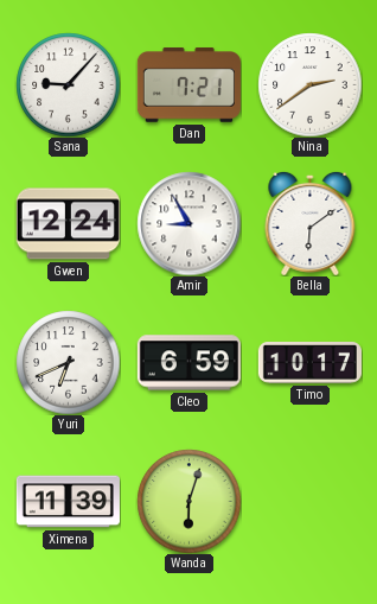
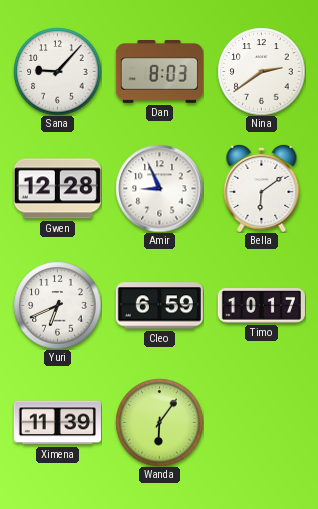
Dan: 7:21 -> 8:03 (159, 72)
Gwen: 12:24 -> 12:28 (57, 189)
Amir: 8:55 -> 8:56 (159, 188)
Wanda: 6:03 -> 6:06 (159, 422)
